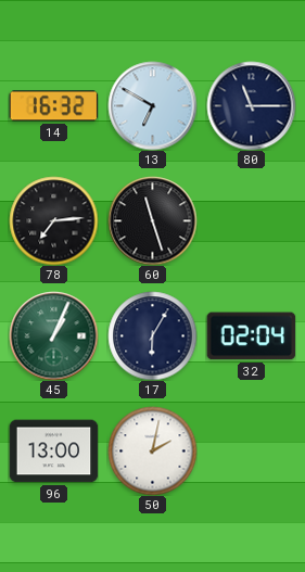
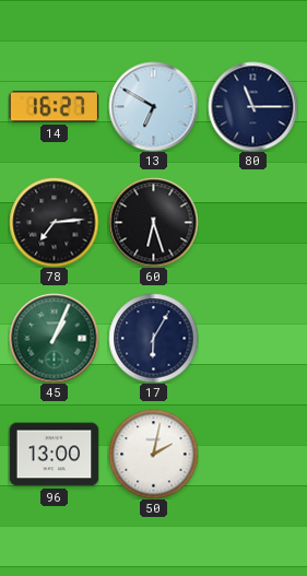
14: 16:32 -> 16:27 (54, 107)
60: 11:27 -> 6:27 (153, 222)
32: 02:04 -> none (251, 336)
